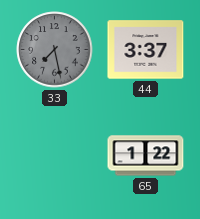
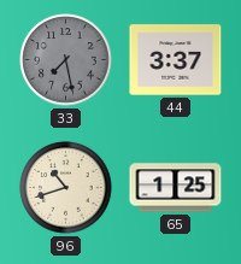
96: none -> 10:42 (66, 188)
65: 1:22 -> 1:25 (176, 188)
